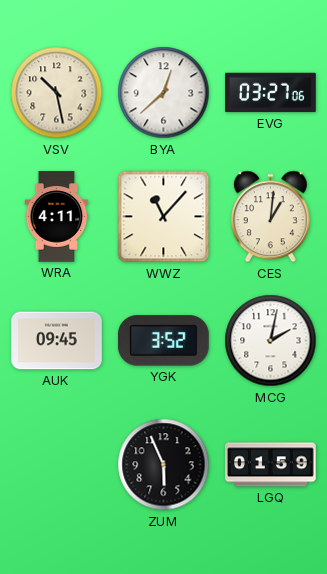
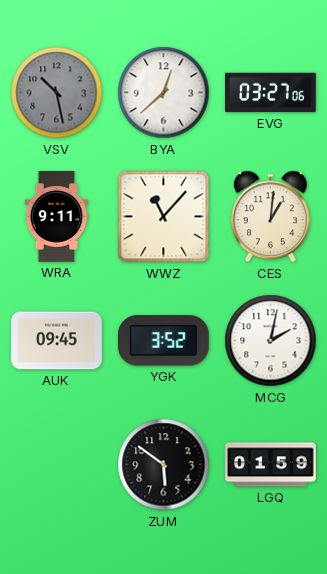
VSV dial: cream -> grey (57, 93)
WRA: 4:11 -> 9:11 (57, 217)
ZUM: 5:56 -> 5:51 (164, 465)
